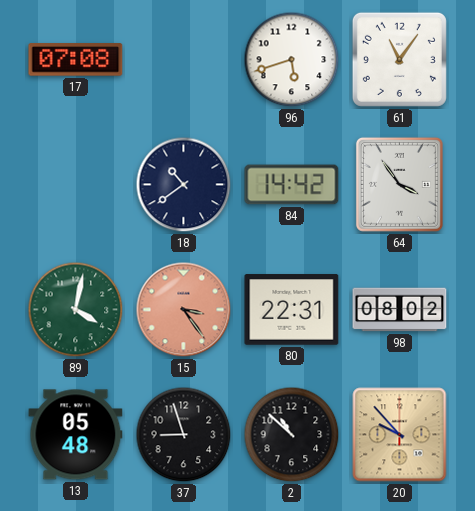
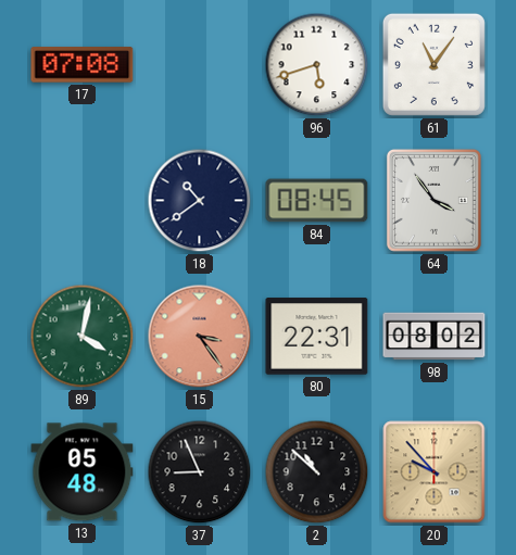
84: 14:42 -> 08:45 (317, 201)
37: 8:57 -> 8:56 (200, 472)
